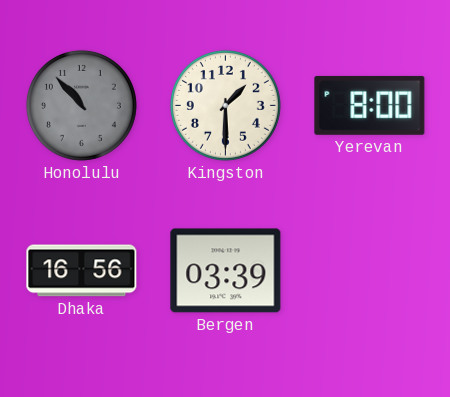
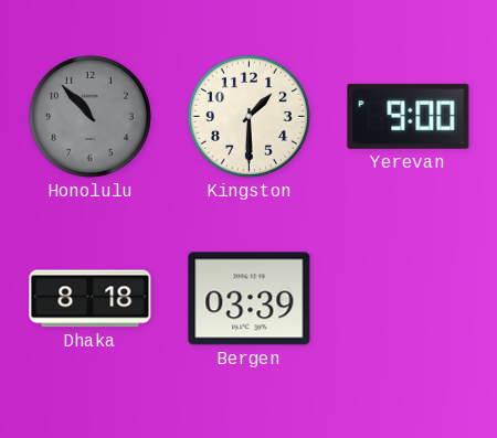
Yerevan: 8:00 -> 9:00 (409, 116)
Dhaka: 16:56 -> 8:18 (91, 299)
